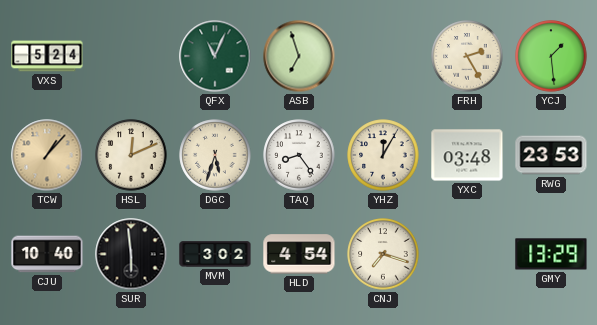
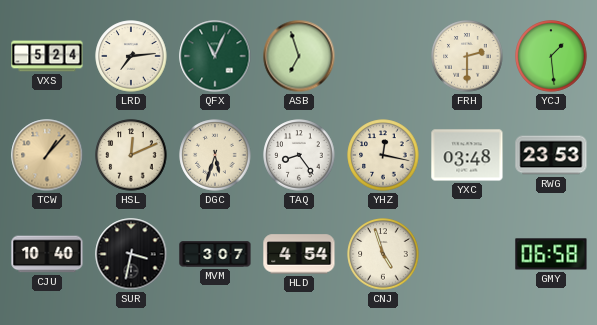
LRD: none -> 7:14 (131, 56)
FRH: 2:25 -> 2:30 (467, 56)
YHZ: 12:05 -> 12:17 (383, 155)
SUR: 5:59 -> 3:32 (131, 254)
MVM: 3:02 -> 3:07 (215, 254)
CNJ: 7:18 -> 4:57 (383, 254)
GMY: 13:29 -> 06:58 (551, 254)
